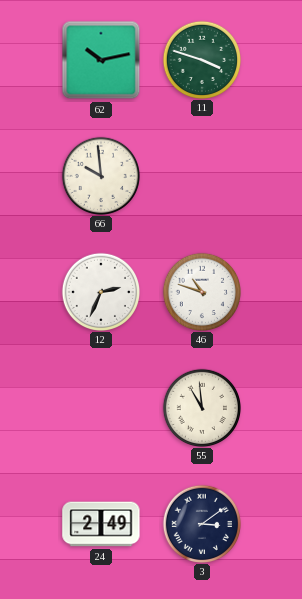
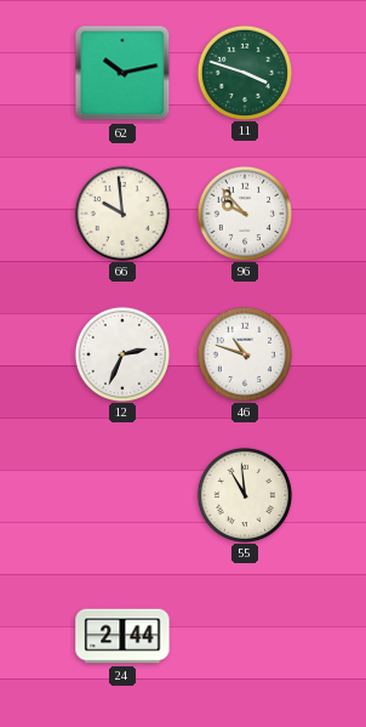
96: none -> 9:53 (244, 212)
24: 2:49 -> 2:44 (122, 636)
3: 3:09 -> none (201, 523)
